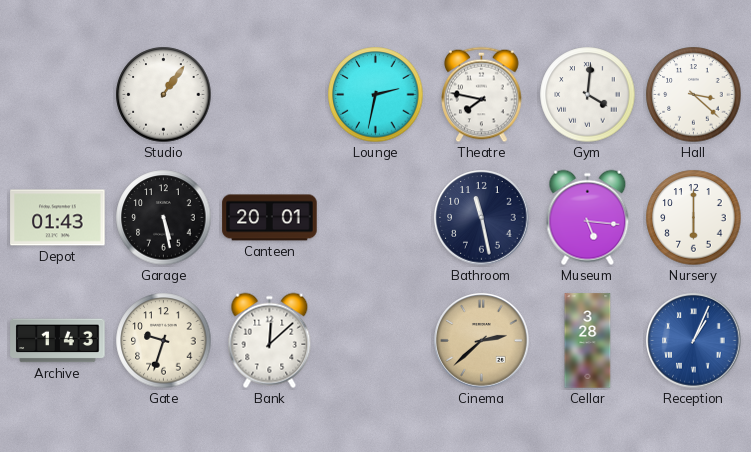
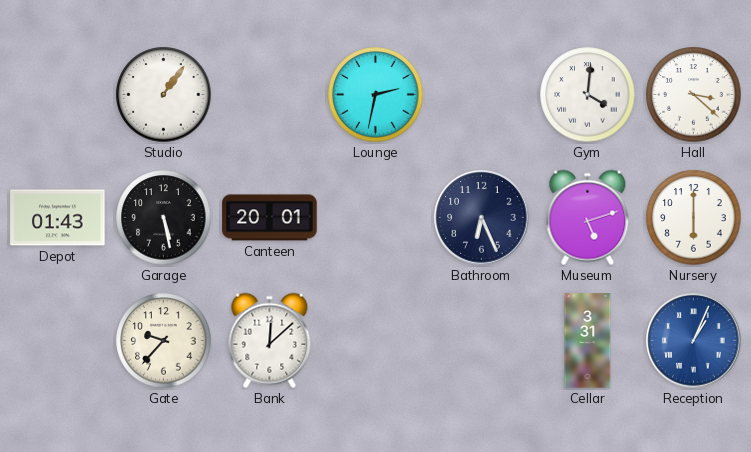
Theatre: 7:47 -> none (482, 95)
Bathroom: 11:28 -> 6:26 (482, 218)
Museum: 5:16 -> 5:12 (588, 218)
Archive: 1:43 -> none (58, 341)
Gate: 9:33 -> 9:37 (164, 341)
Cinema: 2:38 -> none (482, 341)
Cellar: 3:28 -> 3:31 (588, 341)
